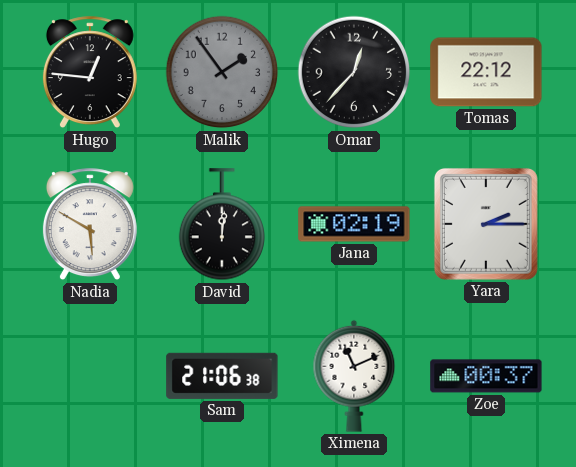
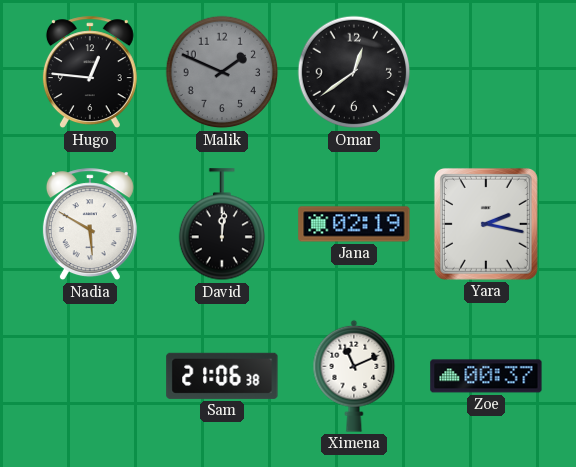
Malik: 1:54 -> 1:49 (222, 72)
Omar: 12:37 -> 12:39 (354, 72)
Tomas: 22:12 -> none (486, 72)
Yara: 2:15 -> 2:17 (486, 224)
